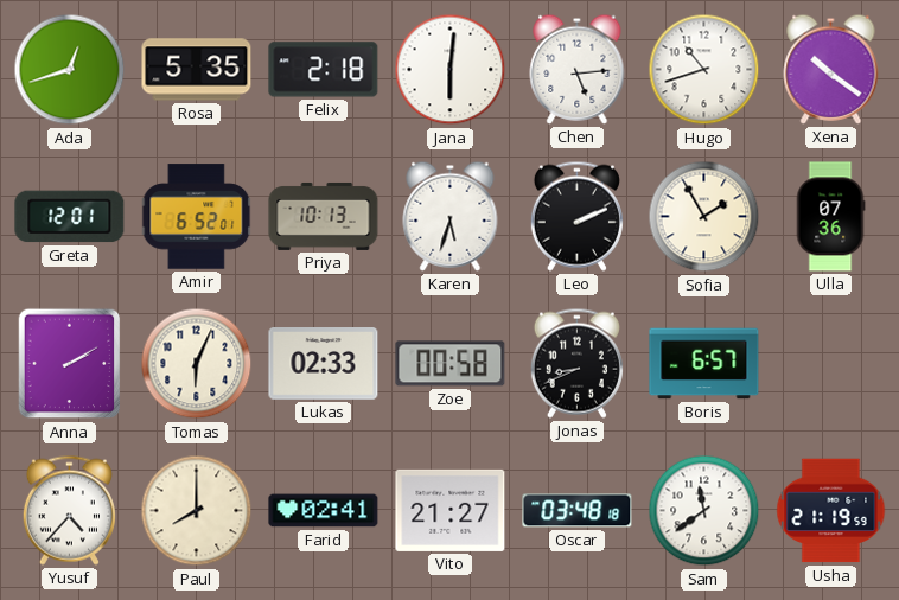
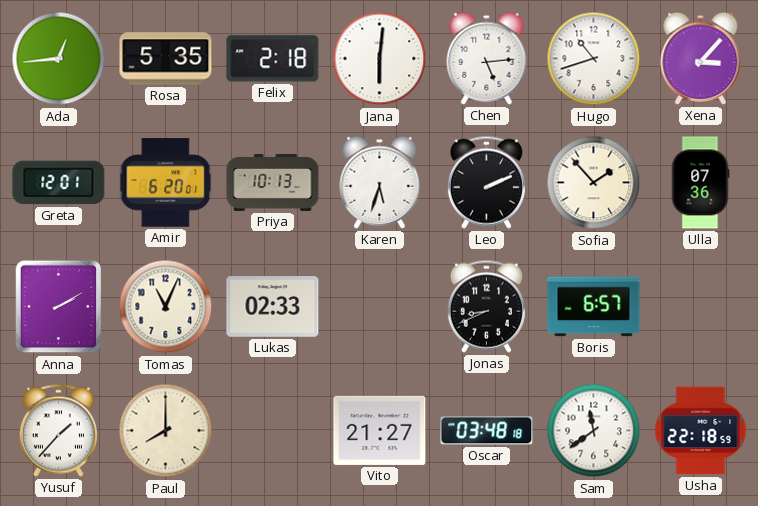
Ada: 12:42 -> 12:44 (59, 59)
Xena: 10:21 -> 3:07 (701, 58)
Amir: 6:52 -> 6:20 (166, 183)
Sofia: 1:55 -> 1:53 (594, 183)
Tomas: 6:04 -> 11:04 (166, 307)
Zoe: 00:58 -> none (451, 364)
Yusuf: 4:37 -> 1:37 (58, 430)
Farid: 02:41 -> none (324, 511)
Usha: 21:19 -> 22:18 (701, 431)
